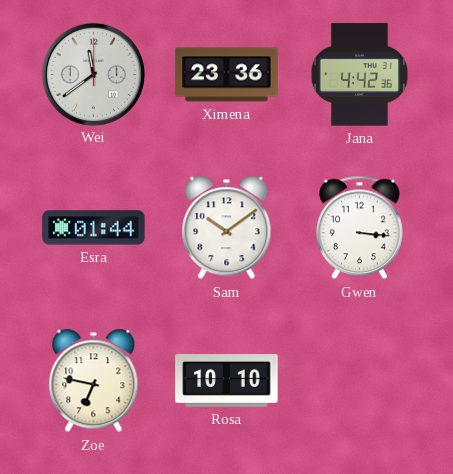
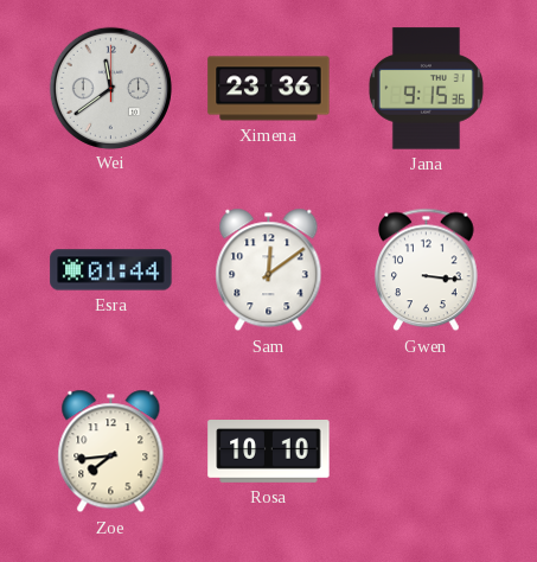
Jana: 4:42 -> 9:15 (426, 89)
Sam: 10:09 -> 12:09 (269, 270)
Zoe: 6:47 -> 7:44 (111, 452)
